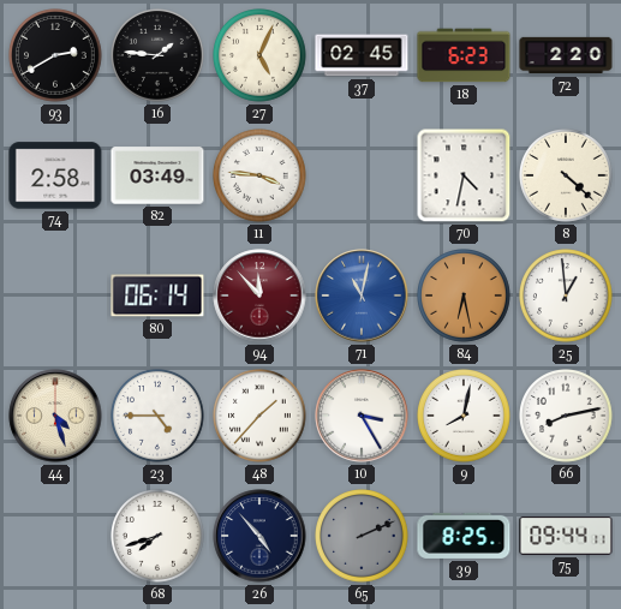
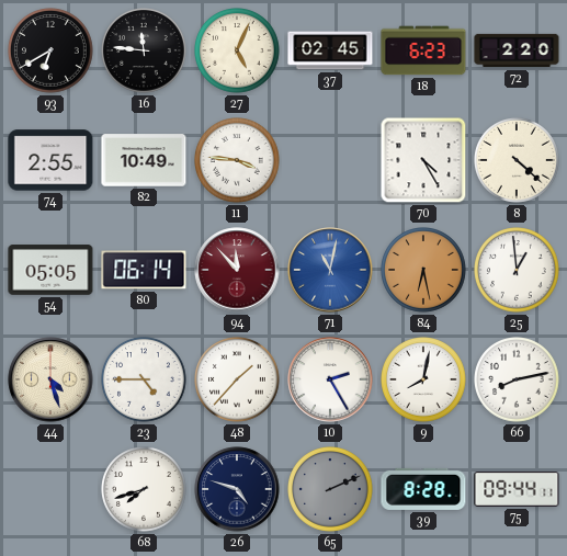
93: 2:40 -> 6:40 (52, 52)
16: 1:46 -> 11:46 (145, 52)
74: 2:58 -> 2:55 (50, 160)
82: 03:49 -> 10:49 (144, 160)
70: 4:32 -> 4:25 (423, 160)
54: none -> 05:05 (50, 270)
10: 3:25 -> 2:25 (330, 379)
26: 4:53 -> 4:48 (237, 489)
39: 8:25 -> 8:28 (423, 489)
